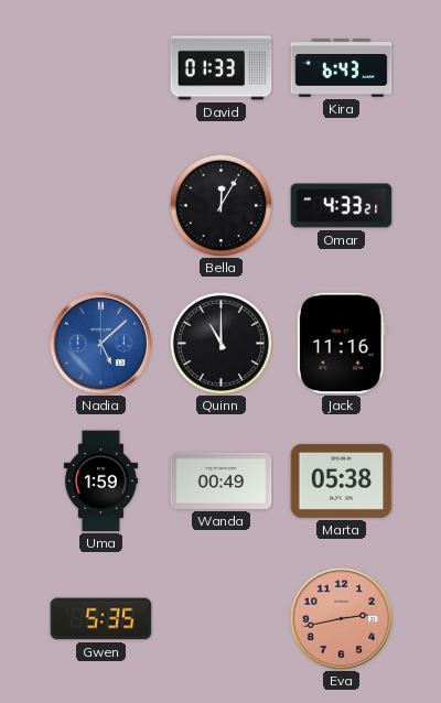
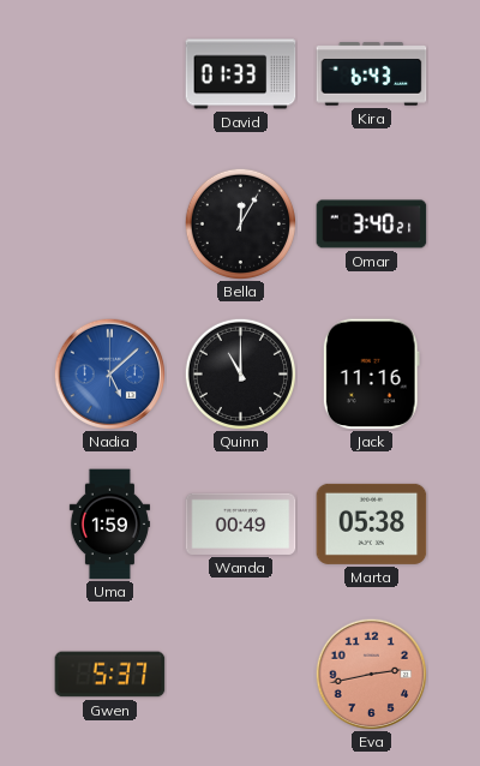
Omar: 4:33 -> 3:40 (372, 225)
Gwen: 5:35 -> 5:37 (110, 675)
